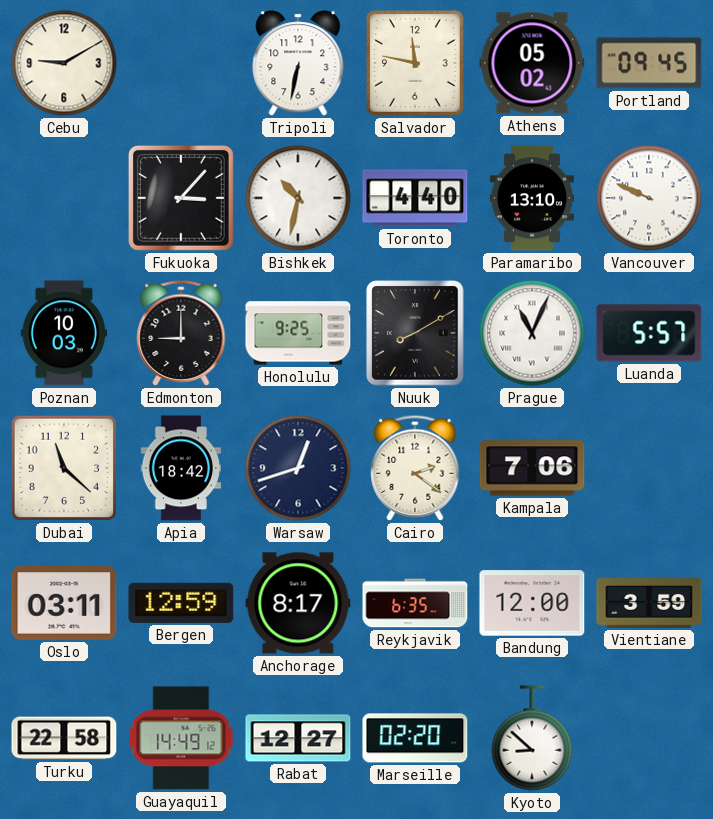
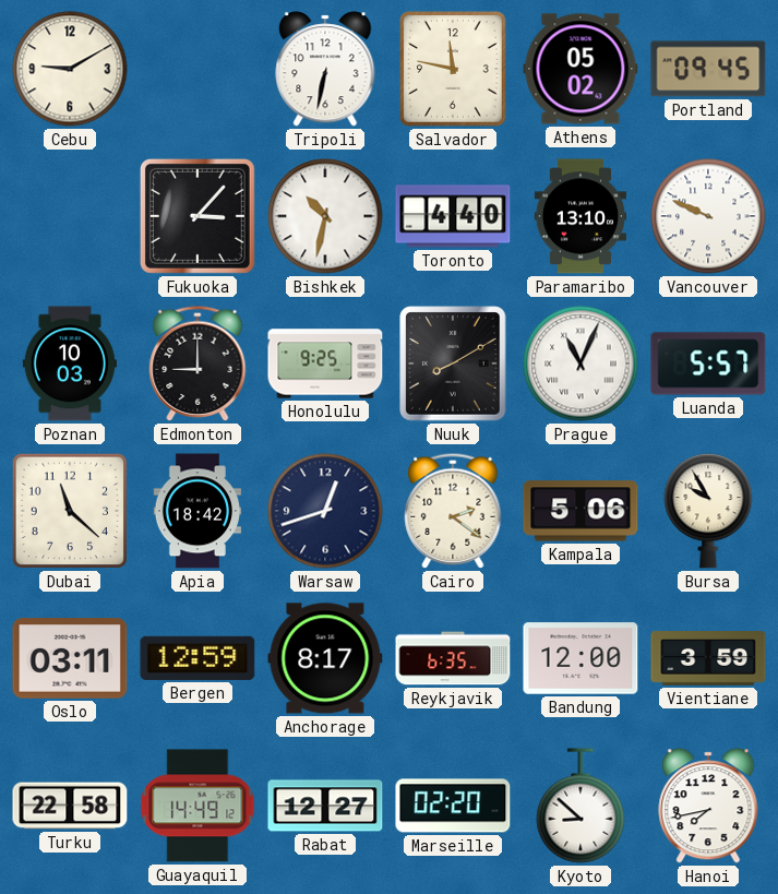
Kampala: 7:06 -> 5:06 (580, 511)
Bursa: none -> 9:55 (708, 511)
Hanoi: none -> 7:43 (708, 806)
